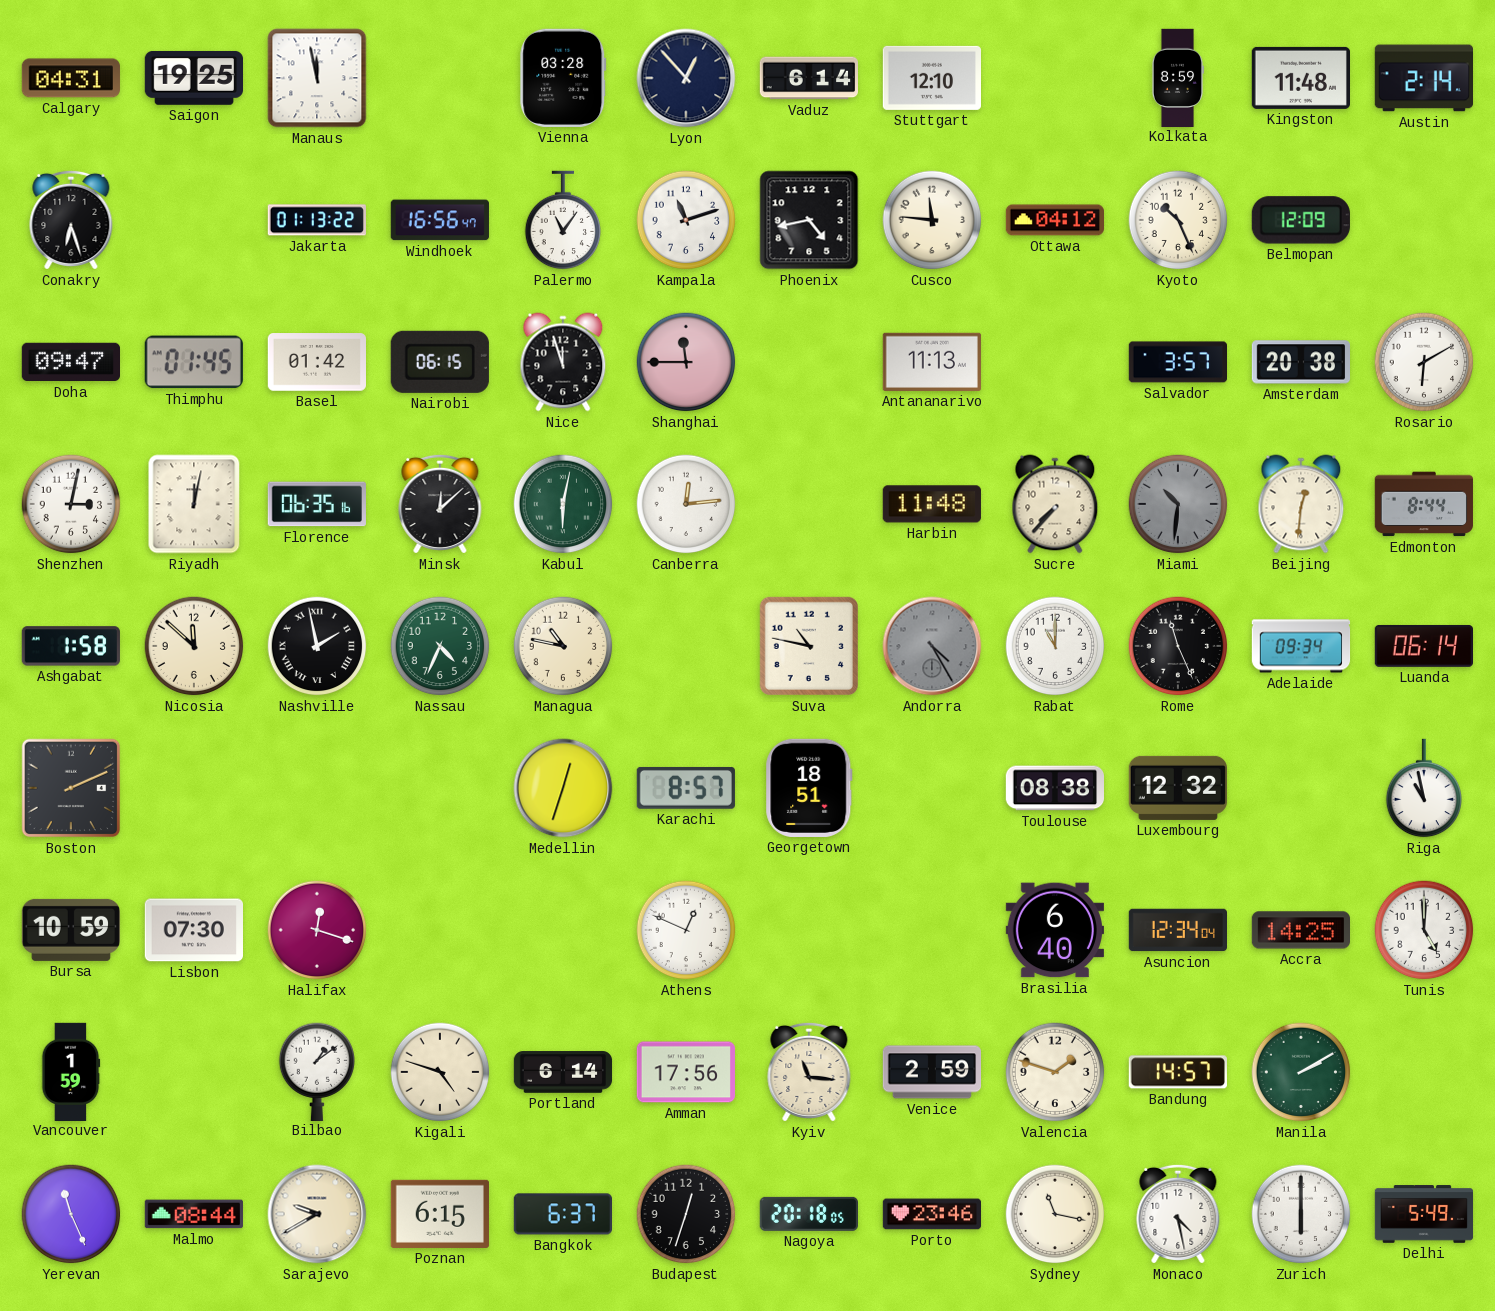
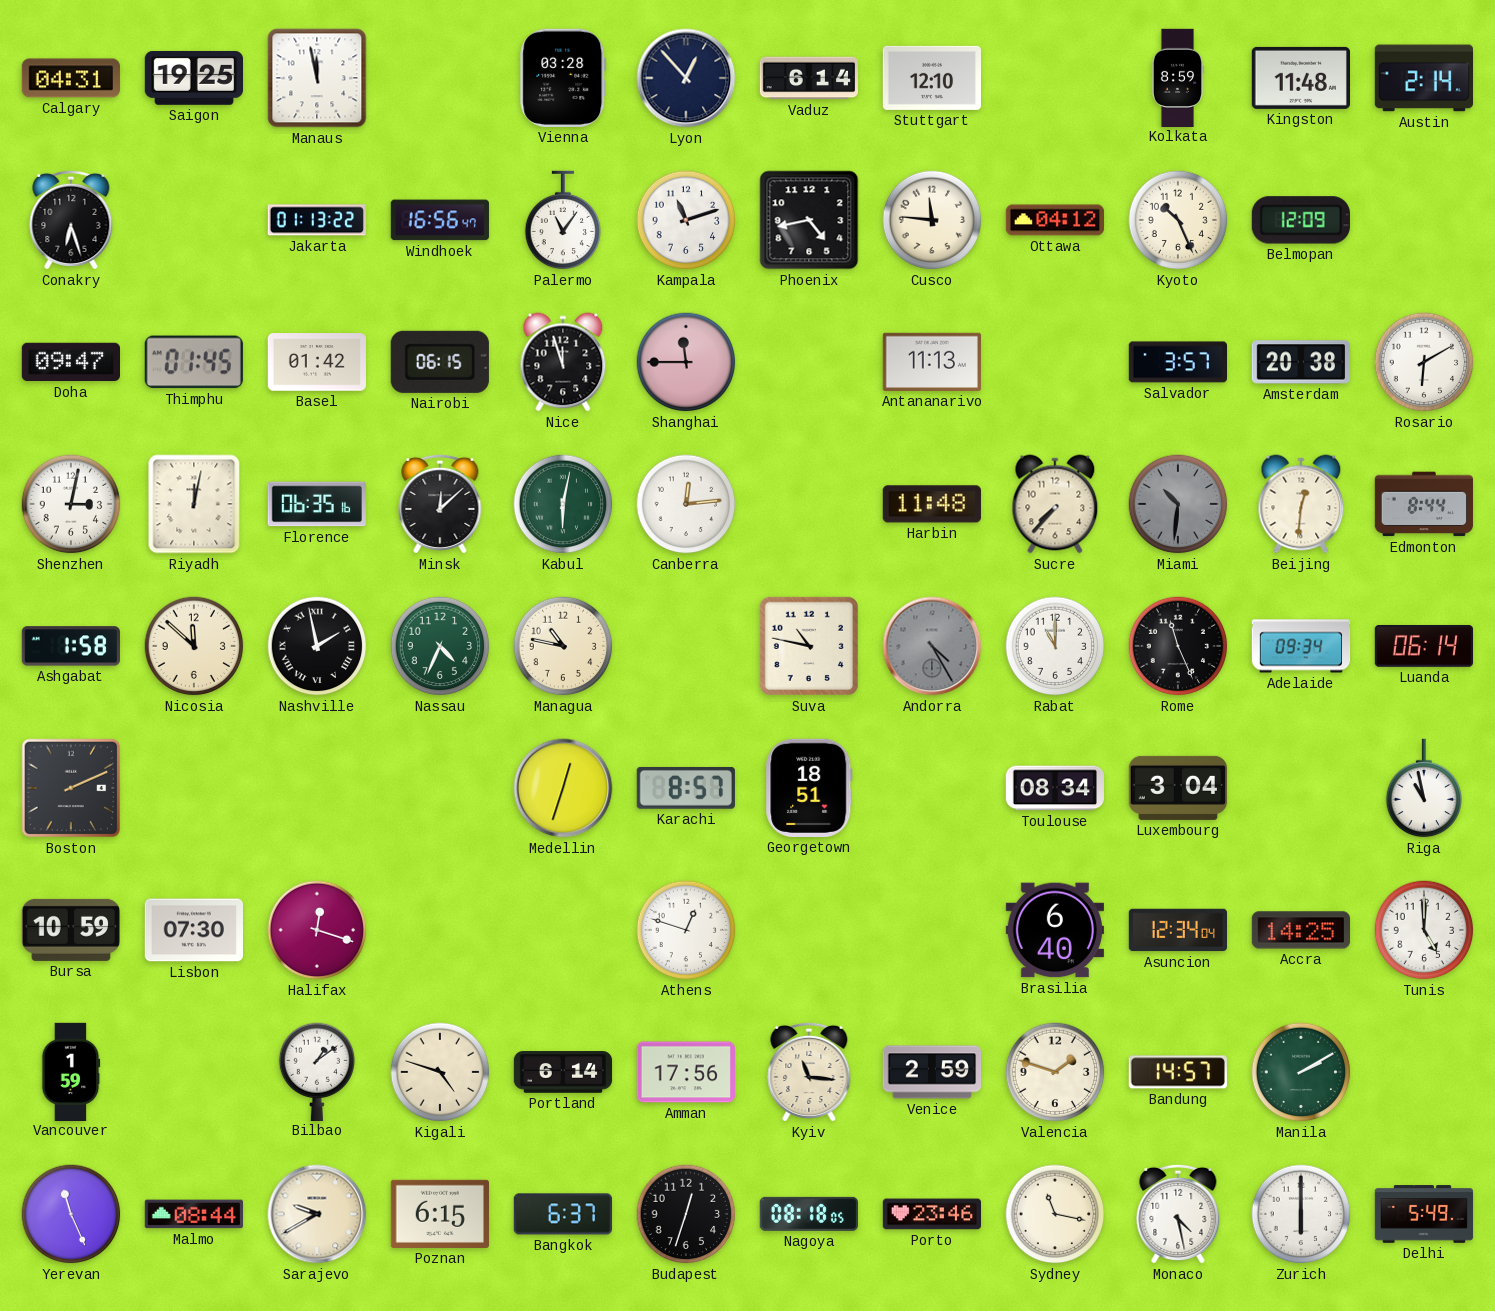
Toulouse: 08:38 -> 08:34 (1054, 788)
Luxembourg: 12:32 -> 3:04 (1177, 788)
Athens: 12:49 -> 12:48 (686, 930)
Nagoya: 20:18 -> 08:18 (809, 1214)
